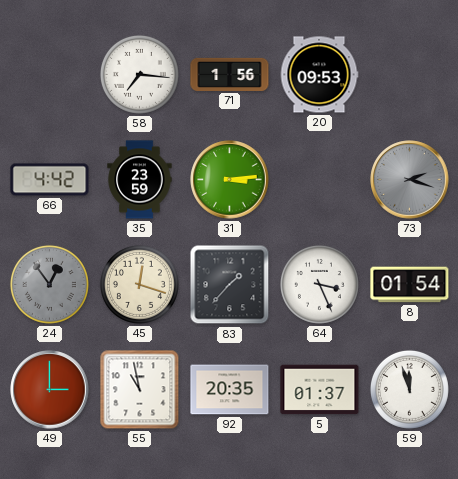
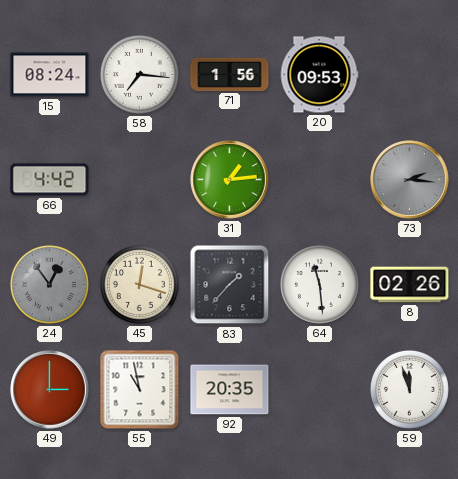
15: none -> 08:24 (50, 75)
35: 23:59 -> none (140, 180)
31: 3:14 -> 1:14 (230, 180)
73: 2:18 -> 2:16 (410, 180)
64: 3:26 -> 11:29 (319, 284)
8: 01:54 -> 02:26 (410, 285)
5: 01:37 -> none (320, 390)
